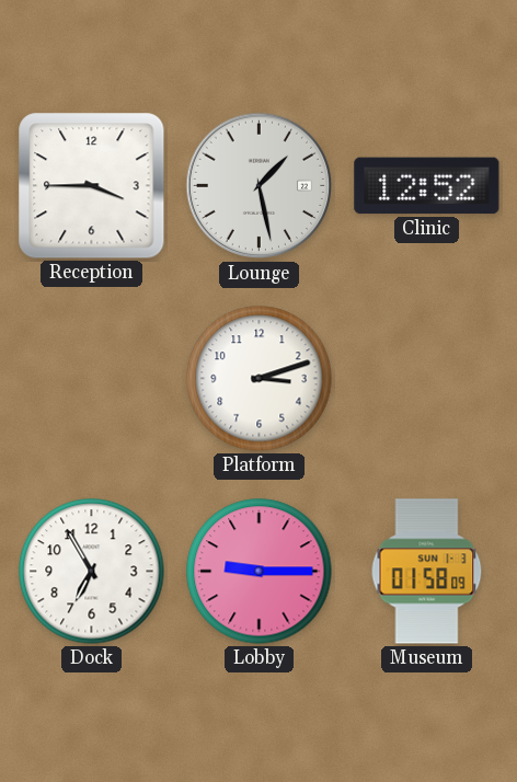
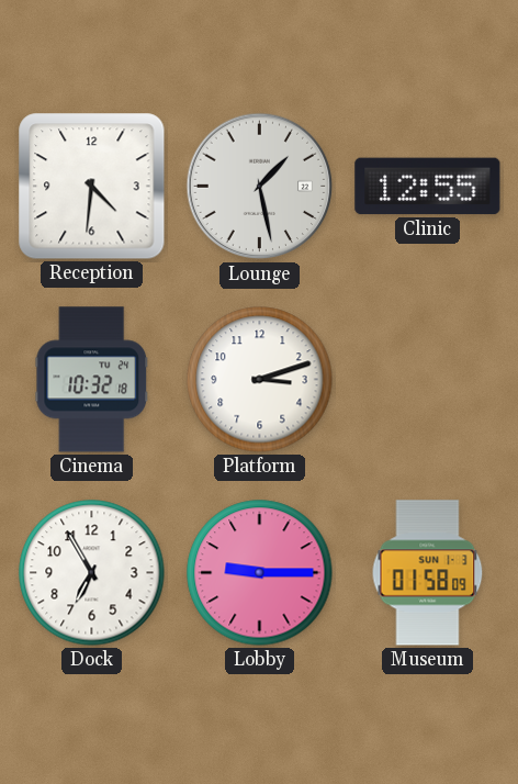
Reception: 3:45 -> 4:31 (92, 187)
Clinic: 12:52 -> 12:55 (428, 187)
Cinema: none -> 10:32 (92, 380)
